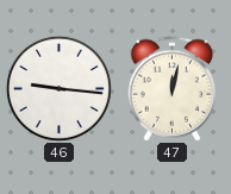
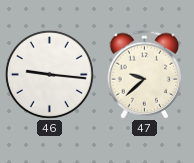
47: 12:02 -> 9:38 (145, 75)
